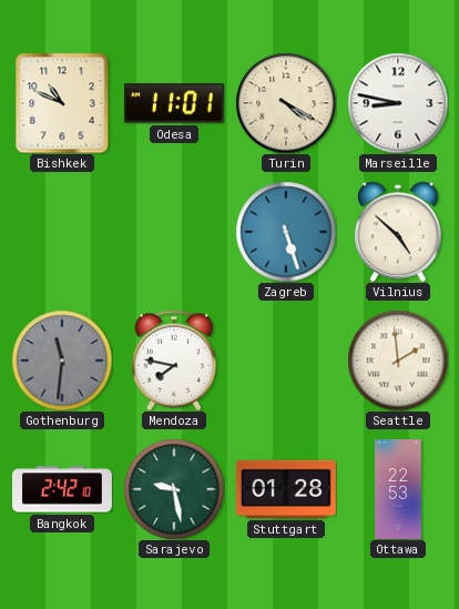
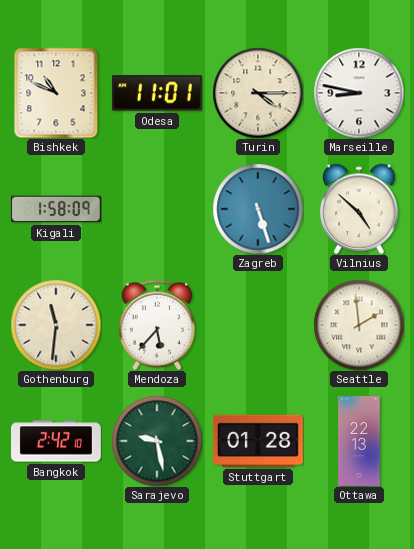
Turin: 4:20 -> 4:15 (258, 93)
Kigali: none -> 1:58 (56, 209)
Gothenburg dial: grey -> cream (56, 325)
Mendoza: 7:47 -> 5:37 (157, 325)
Ottawa: 22:53 -> 22:13 (359, 442)
